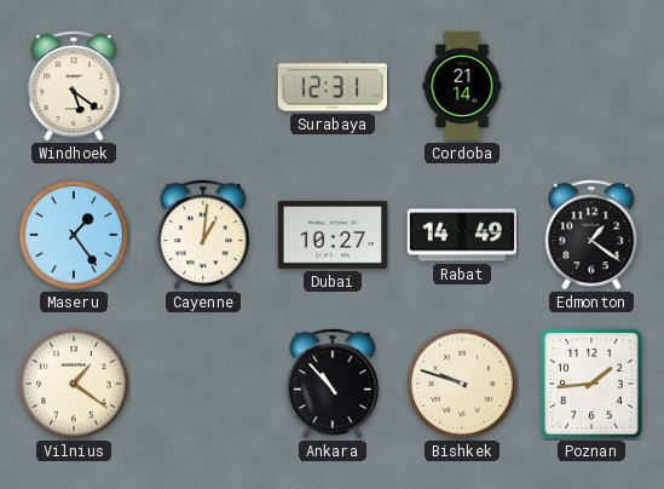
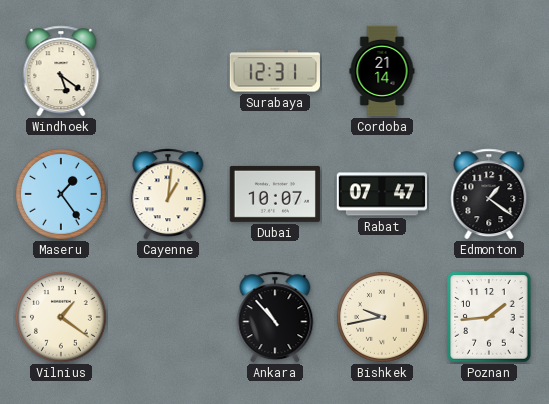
Dubai: 10:27 -> 10:07 (275, 194)
Rabat: 14:49 -> 07:47 (381, 194)
Bishkek: 9:48 -> 9:43 (383, 318)
